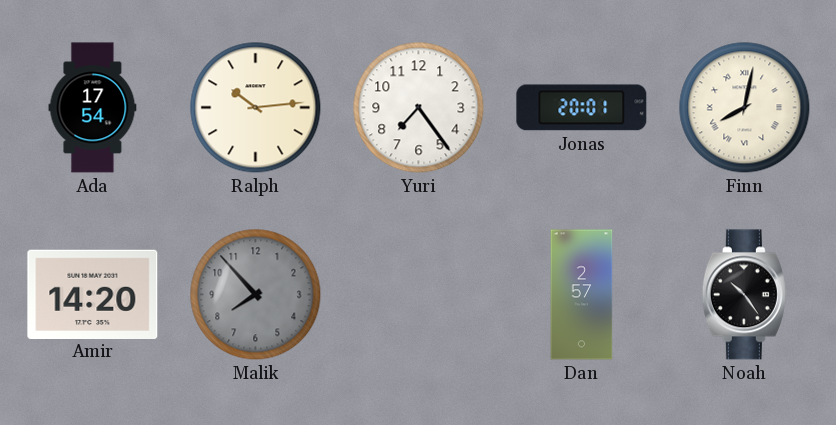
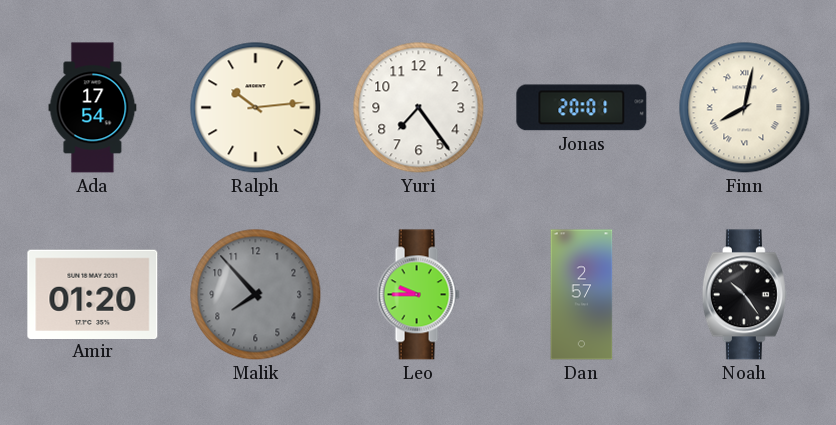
Amir: 14:20 -> 01:20 (93, 294)
Leo: none -> 9:45 (418, 295)
